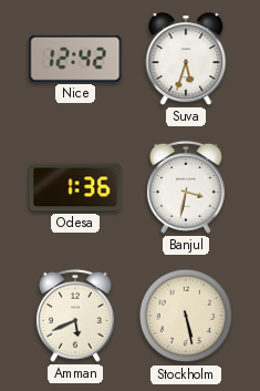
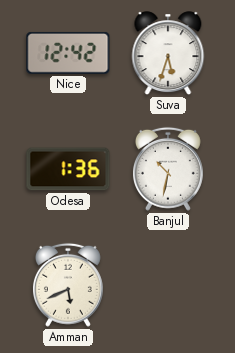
Banjul: 3:32 -> 10:32 (168, 169)
Stockholm: 5:28 -> none (186, 316)
